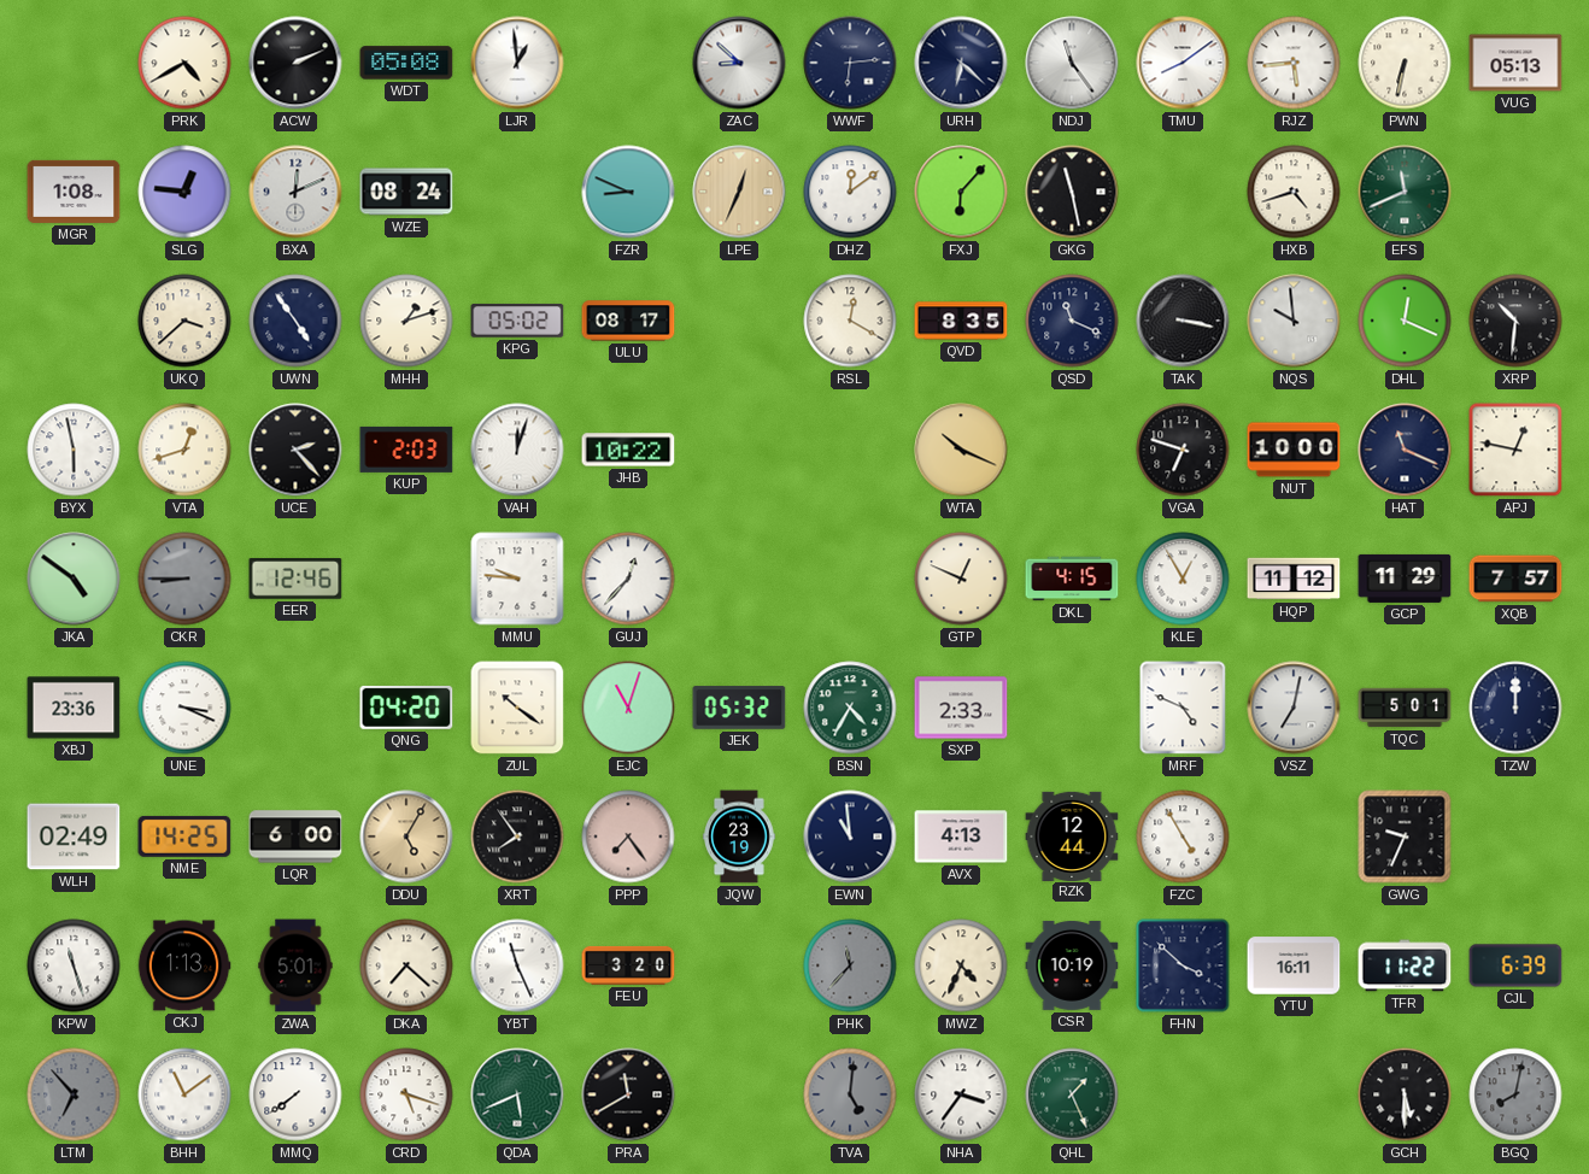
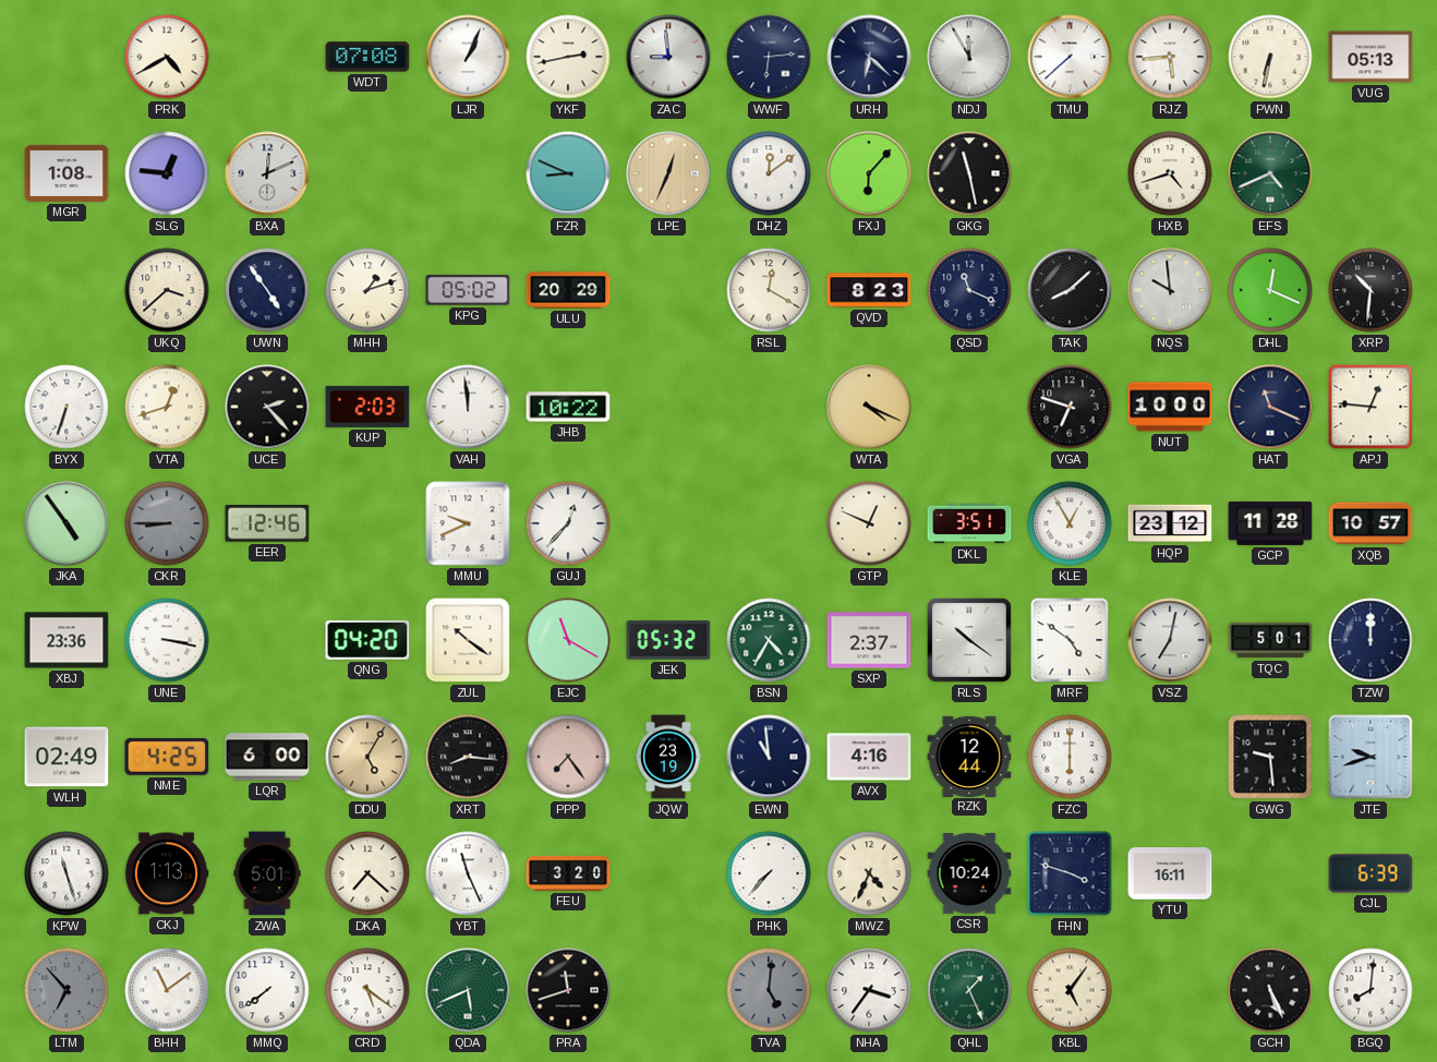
ACW: 2:11 -> none (295, 63)
WDT: 05:08 -> 07:08 (367, 57)
LJR: 12:59 -> 1:04 (468, 57)
YKF: none -> 2:43 (568, 57)
ZAC: 8:52 -> 8:59 (668, 57)
NDJ: 11:24 -> 11:55 (969, 57)
TMU: 8:09 -> 7:38 (1070, 57)
WZE: 08:24 -> none (406, 192)
EFS: 11:41 -> 4:41 (1270, 173)
ULU: 08:17 -> 20:29 (568, 290)
QVD: 8:35 -> 8:23 (869, 290)
TAK: 3:17 -> 8:08 (1070, 290)
BYX: 5:58 -> 6:33 (67, 407)
VAH: 12:03 -> 11:59 (468, 407)
WTA: 10:19 -> 4:19 (869, 407)
APJ: 12:47 -> 12:46 (1370, 407)
JKA: 4:51 -> 4:54 (67, 523)
MMU: 9:46 -> 9:41 (468, 523)
DKL: 4:15 -> 3:51 (969, 523)
HQP: 11:12 -> 23:12 (1170, 523)
GCP: 11:29 -> 11:28 (1270, 523)
XQB: 7:57 -> 10:57 (1370, 523)
UNE: 3:19 -> 3:17 (167, 640)
EJC: 11:03 -> 11:20 (568, 640)
SXP: 2:33 -> 2:37 (869, 640)
RLS: none -> 10:21 (969, 640)
MRF: 4:49 -> 4:51 (1070, 640)
NME: 14:25 -> 4:25 (167, 757)
XRT: 7:54 -> 8:16 (468, 757)
AVX: 4:13 -> 4:16 (869, 757)
FZC: 4:55 -> 6:00 (1070, 757)
GWG: 9:34 -> 9:29 (1270, 757)
JTE: none -> 9:42 (1370, 757)
PHK: 11:37 -> 7:37 (769, 873)
PHK dial: grey -> white (769, 873)
CSR: 10:19 -> 10:24 (969, 873)
FHN: 3:52 -> 3:48 (1070, 873)
TFR: 11:22 -> none (1405, 965)
CRD: 5:18 -> 5:21 (367, 990)
PRA: 11:40 -> 11:42 (568, 990)
KBL: none -> 5:06 (1070, 990)
GCH: 5:30 -> 5:26 (1270, 990)
BGQ: 8:02 -> 8:01 (1370, 990)
BGQ dial: grey -> white (1370, 990)
